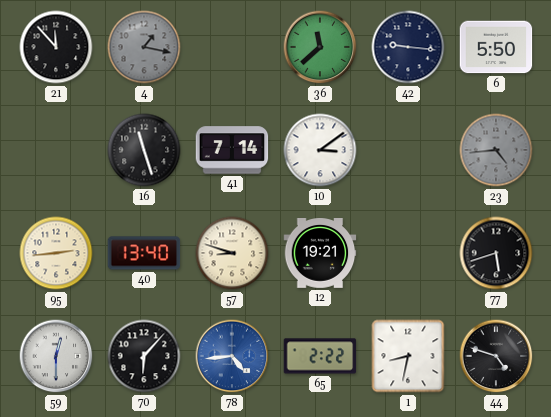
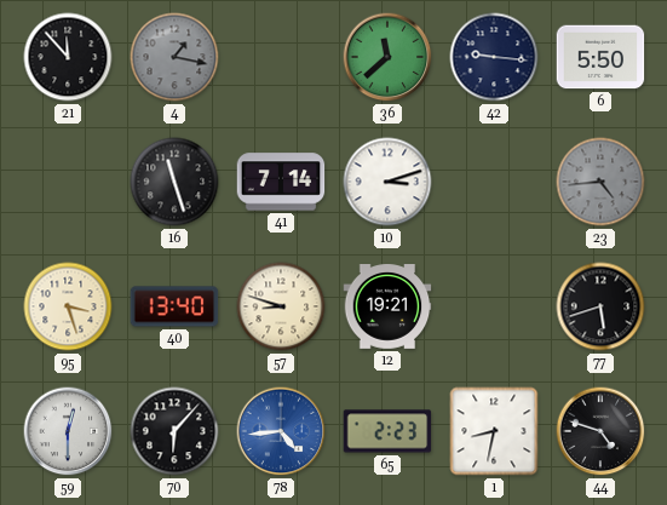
10: 3:09 -> 3:12 (387, 182)
95: 2:44 -> 3:27 (68, 306)
65: 2:22 -> 2:23 (387, 431)
